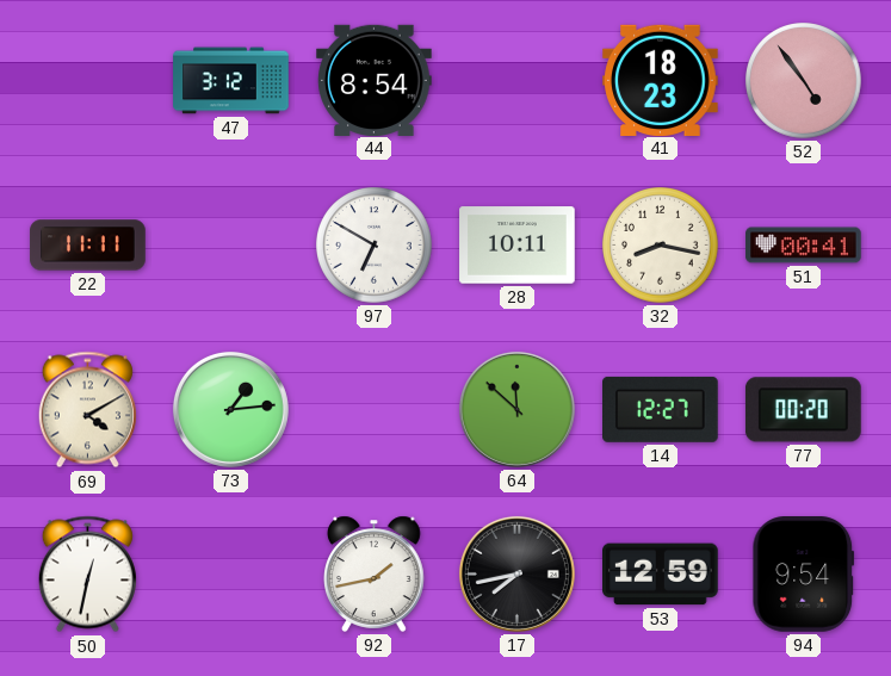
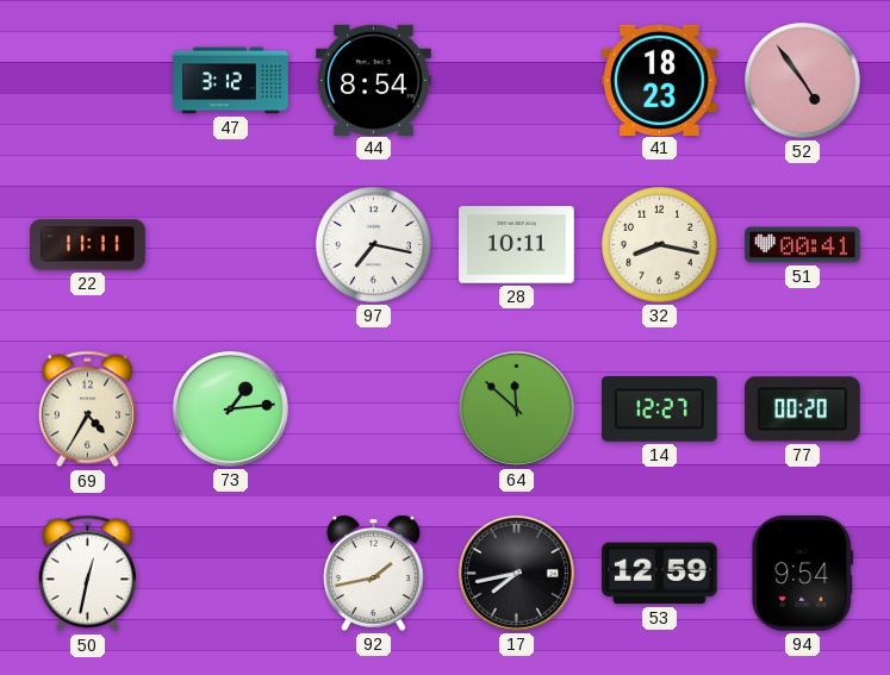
97: 6:50 -> 7:17 (374, 245)
69: 4:10 -> 4:35 (87, 410)
